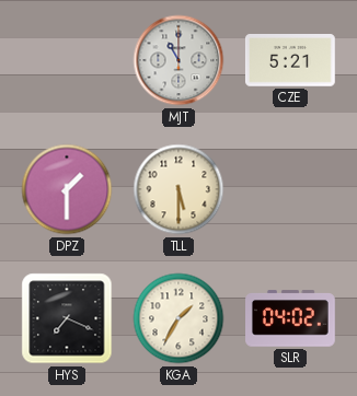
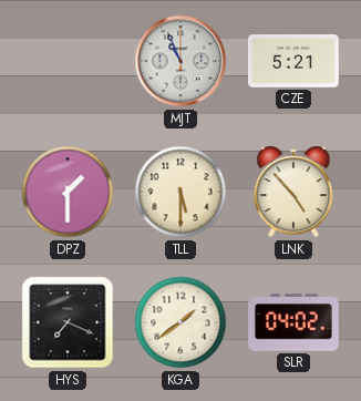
MJT: 11:00 -> 10:56 (180, 61)
LNK: none -> 4:53 (293, 192)
KGA: 1:35 -> 1:39 (180, 322)
